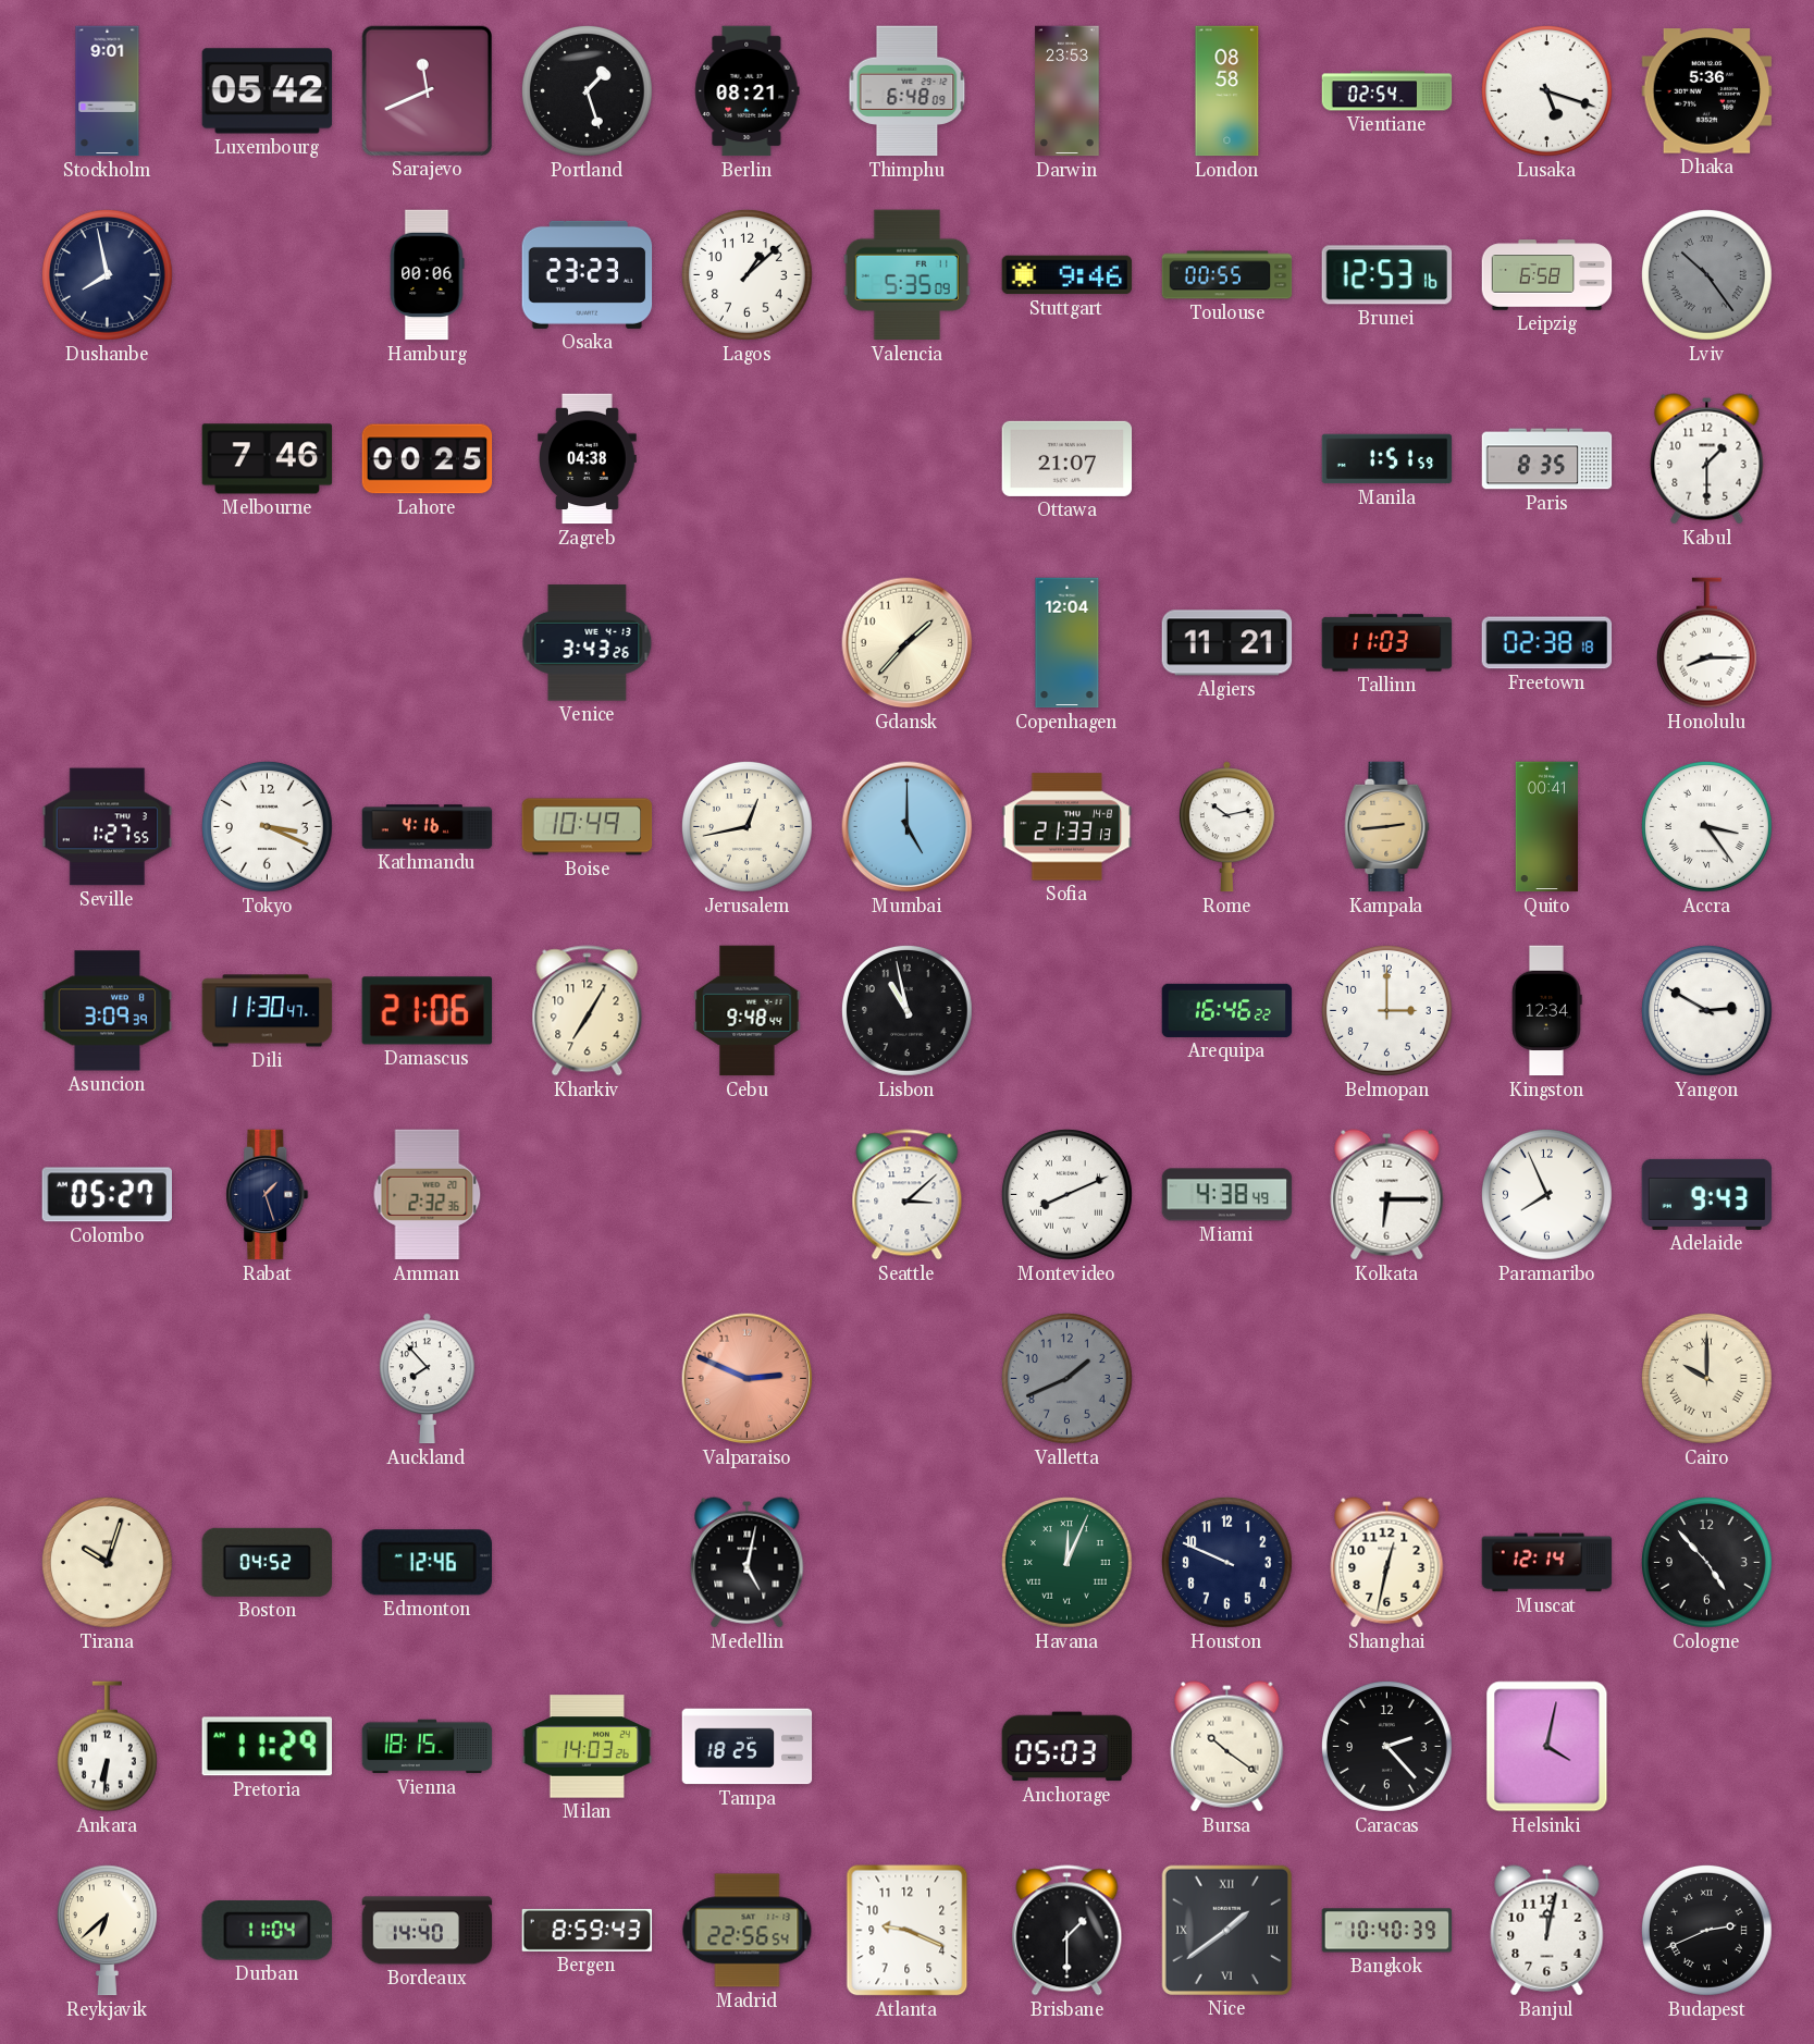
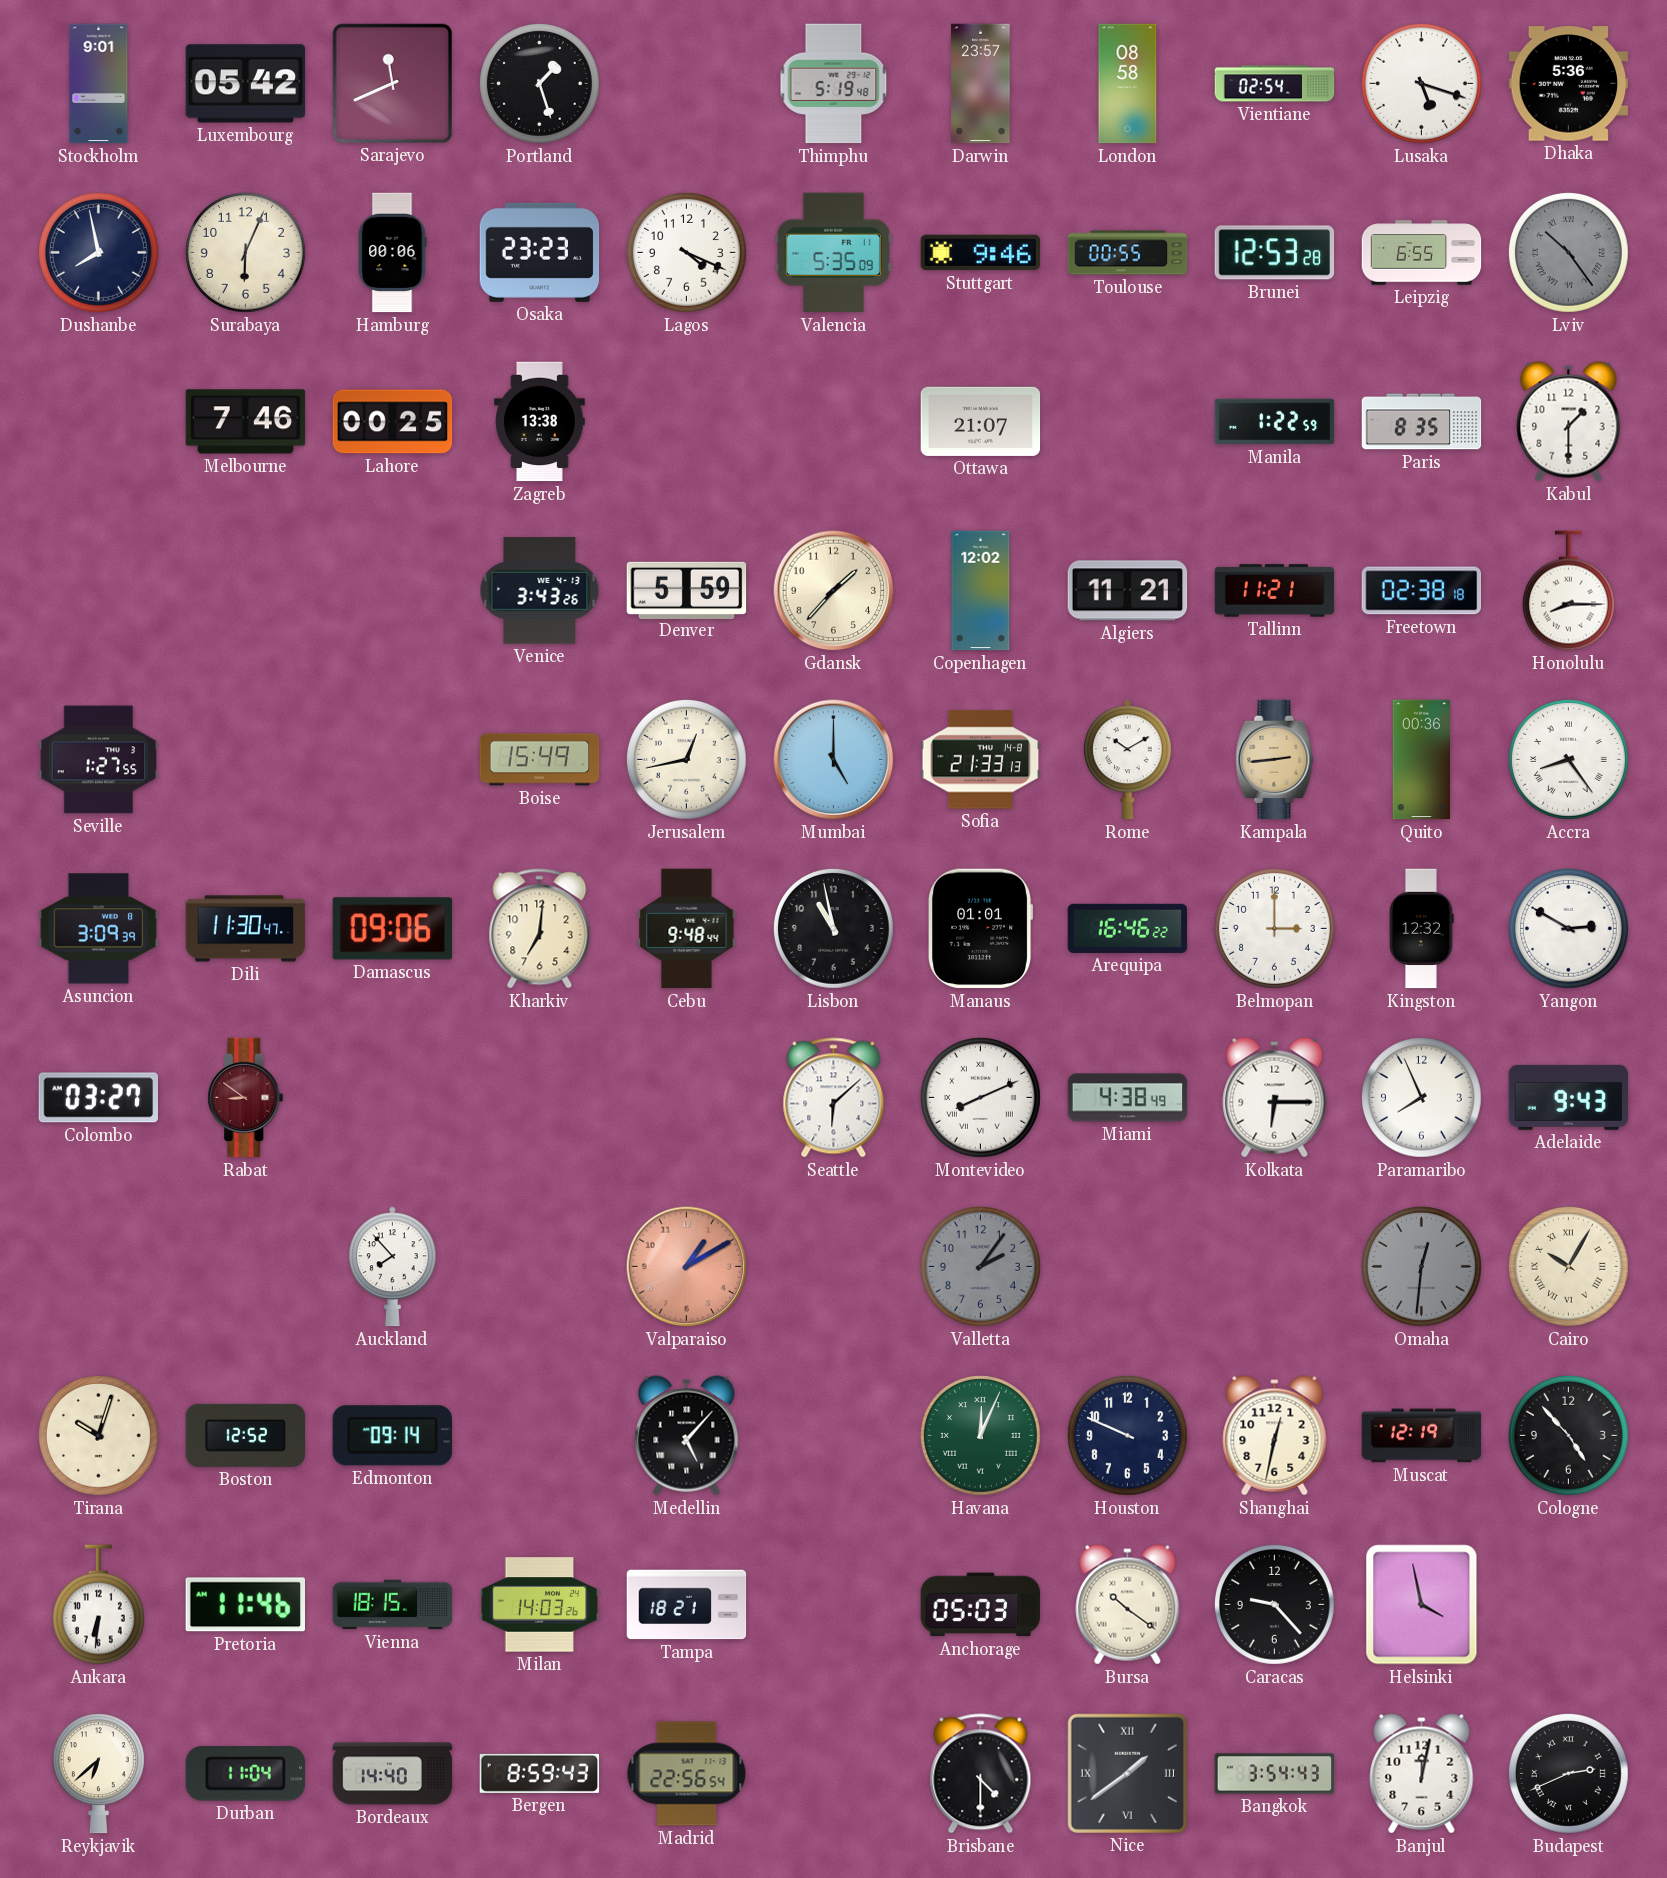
Berlin: 08:21 -> none (748, 91)
Thimphu: 6:48 -> 5:19 (834, 84)
Darwin: 23:53 -> 23:57 (981, 84)
Surabaya: none -> 6:04 (245, 252)
Lagos: 1:08 -> 4:19 (686, 252)
Brunei: 12:53:16 -> 12:53:28 (1275, 253)
Leipzig: 6:58 -> 6:55 (1422, 253)
Zagreb: 04:38 -> 13:38 (540, 422)
Manila: 1:51 -> 1:22 (1275, 422)
Denver: none -> 5:59 (687, 590)
Copenhagen: 12:04 -> 12:02 (981, 591)
Tallinn: 11:03 -> 11:21 (1275, 591)
Tokyo: 3:19 -> none (267, 826)
Kathmandu: 4:16 -> none (428, 827)
Boise: 10:49 -> 15:49 (540, 760)
Rome: 10:13 -> 10:10 (1127, 760)
Quito: 00:41 -> 00:36 (1421, 760)
Accra: 3:24 -> 8:24 (1568, 759)
Damascus: 21:06 -> 09:06 (393, 929)
Kharkiv: 7:05 -> 7:01 (540, 929)
Manaus: none -> 01:01 (980, 929)
Kingston: 12:34 -> 12:32 (1422, 929)
Colombo: 05:27 -> 03:27 (98, 1098)
Rabat: 1:27 -> 8:51 (246, 1098)
Rabat dial: navy -> burgundy (246, 1098)
Amman: 2:32 -> none (428, 1195)
Seattle: 3:08 -> 6:08 (834, 1098)
Valparaiso: 2:49 -> 1:10 (687, 1267)
Valletta: 1:41 -> 2:06 (980, 1266)
Omaha: none -> 12:31 (1421, 1266)
Cairo: 10:00 -> 10:05 (1568, 1266)
Boston: 04:52 -> 12:52 (246, 1435)
Edmonton: 12:46 -> 09:14 (392, 1436)
Medellin: 5:02 -> 5:07 (687, 1436)
Muscat: 12:14 -> 12:19 (1422, 1436)
Pretoria: 11:29 -> 11:46 (245, 1605)
Tampa: 18:25 -> 18:21 (687, 1605)
Caracas: 2:23 -> 9:23 (1274, 1604)
Helsinki: 4:02 -> 3:58 (1422, 1605)
Atlanta: 9:19 -> none (908, 1931)
Brisbane: 1:30 -> 4:30 (981, 1774)
Bangkok: 10:40 -> 3:54 (1275, 1774)
